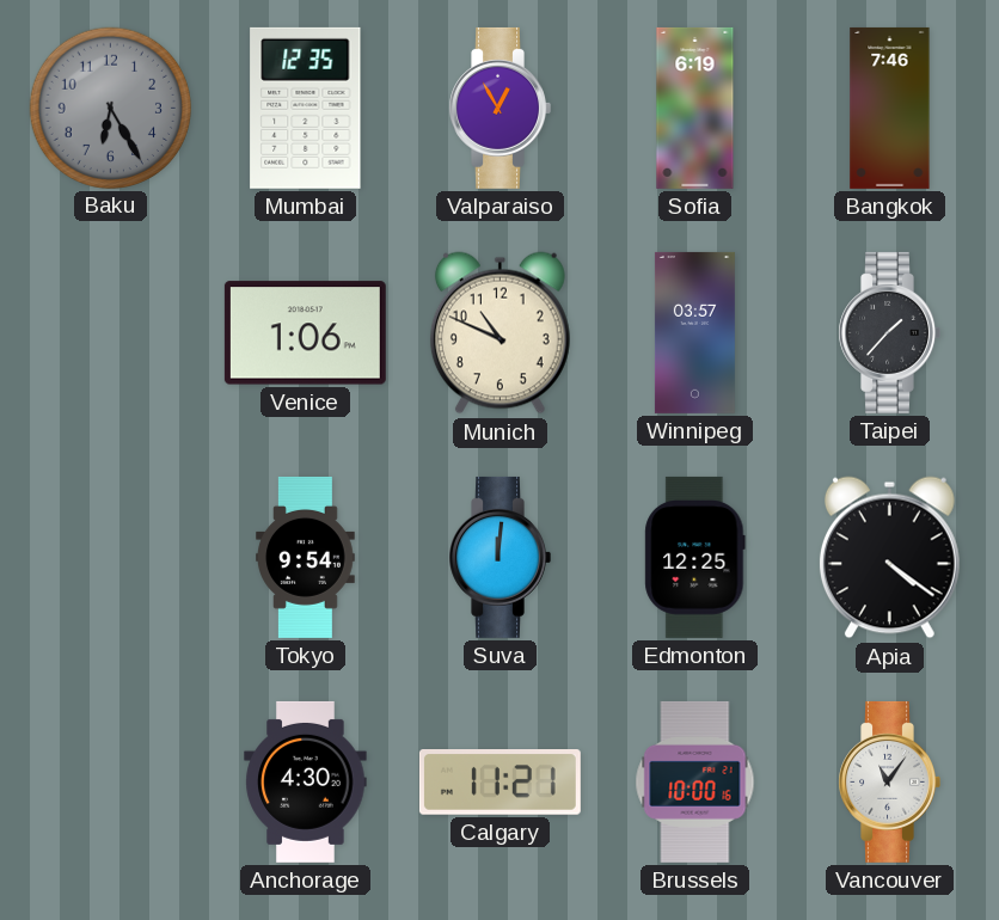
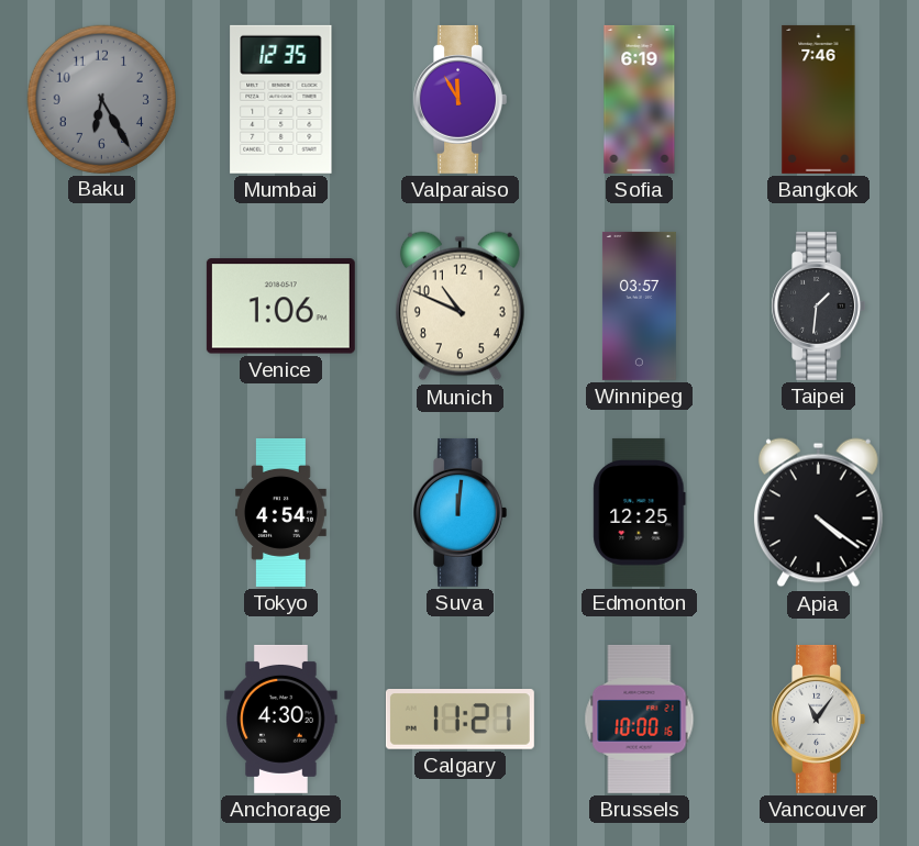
Valparaiso: 12:55 -> 11:55 (459, 99)
Taipei: 1:37 -> 1:31 (818, 305)
Tokyo: 9:54 -> 4:54 (281, 512)
